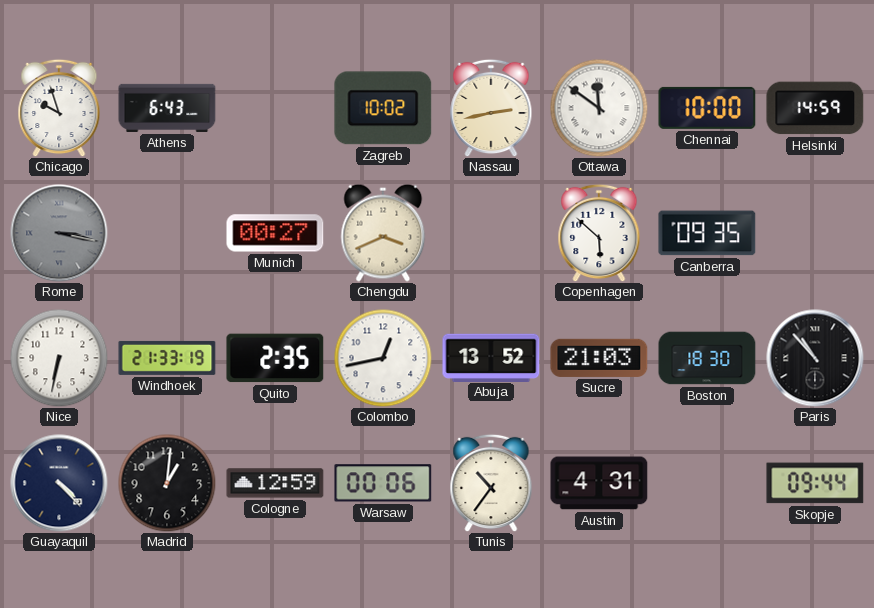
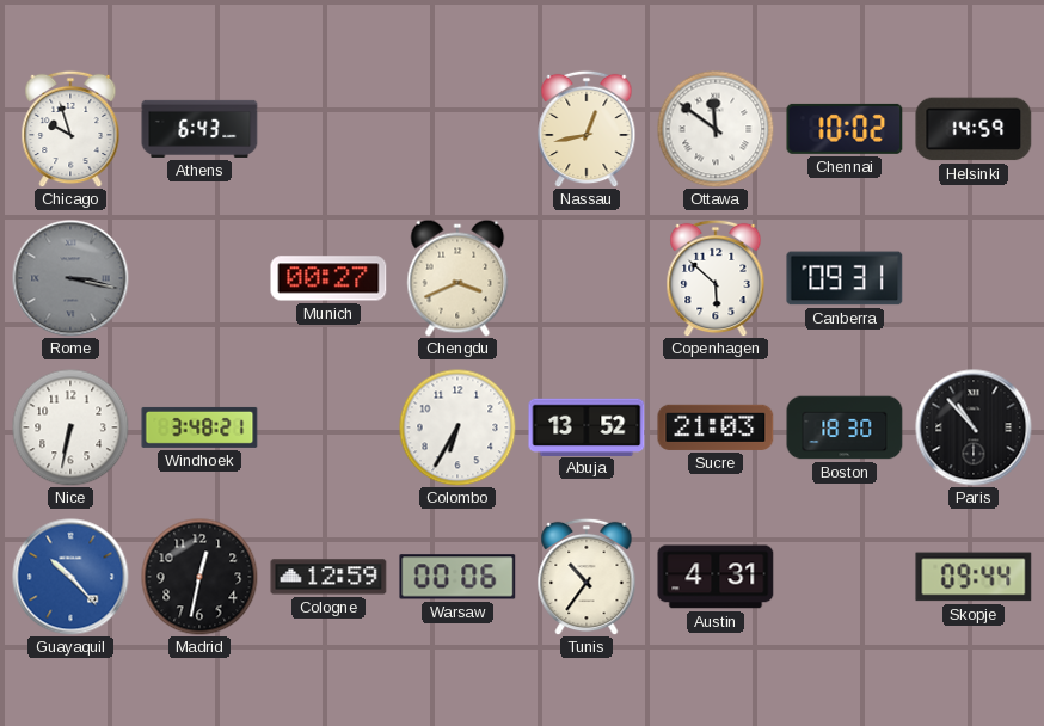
Zagreb: 10:02 -> none (383, 108)
Nassau: 2:43 -> 12:43 (587, 129)
Chennai: 10:00 -> 10:02 (845, 129)
Canberra: 09:35 -> 09:31 (845, 278)
Windhoek: 21:33 -> 3:48 (199, 427)
Quito: 2:35 -> none (275, 358)
Colombo: 12:43 -> 6:35 (457, 427)
Guayaquil: 4:23 -> 10:23 (70, 577)
Guayaquil dial: navy -> blue (70, 577)
Madrid: 1:01 -> 12:32 (199, 577)
